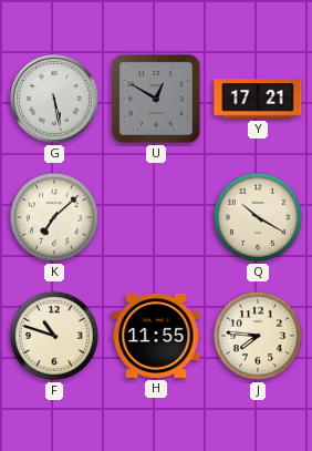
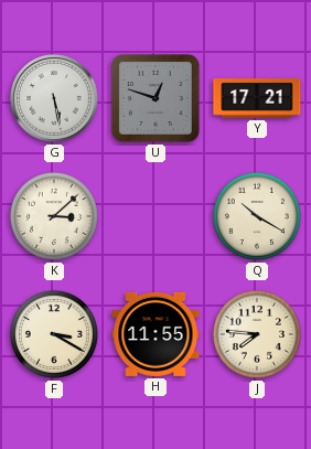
U: 12:50 -> 12:48 (155, 98)
K: 7:08 -> 3:08 (54, 216)
F: 10:48 -> 3:20 (54, 334)
